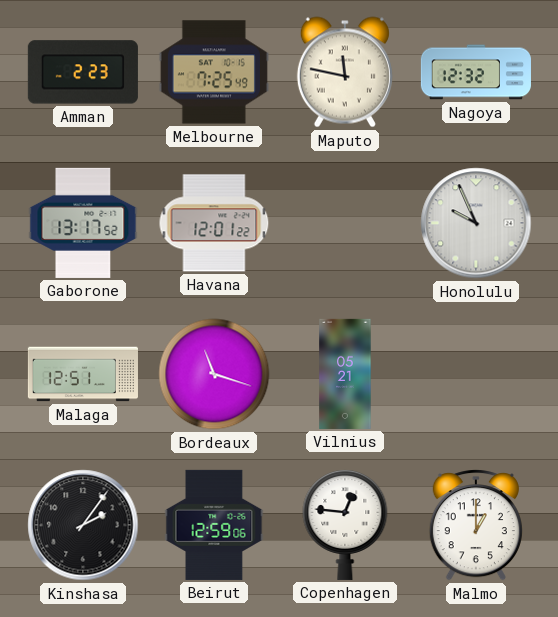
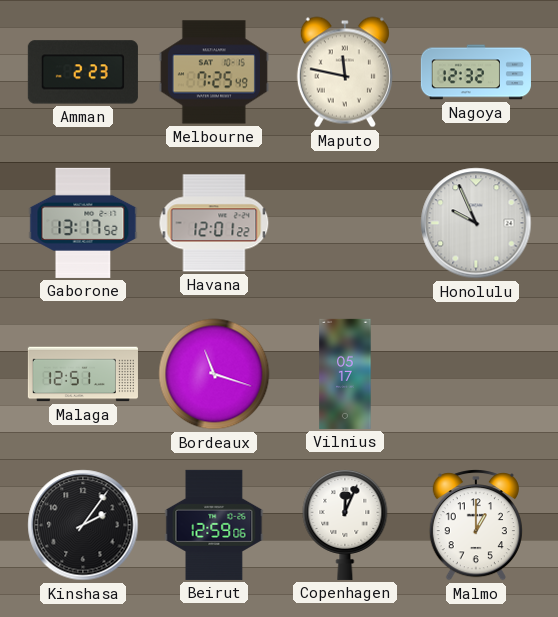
Vilnius: 05:21 -> 05:17 (345, 374)
Copenhagen: 12:46 -> 12:04 (345, 524)
